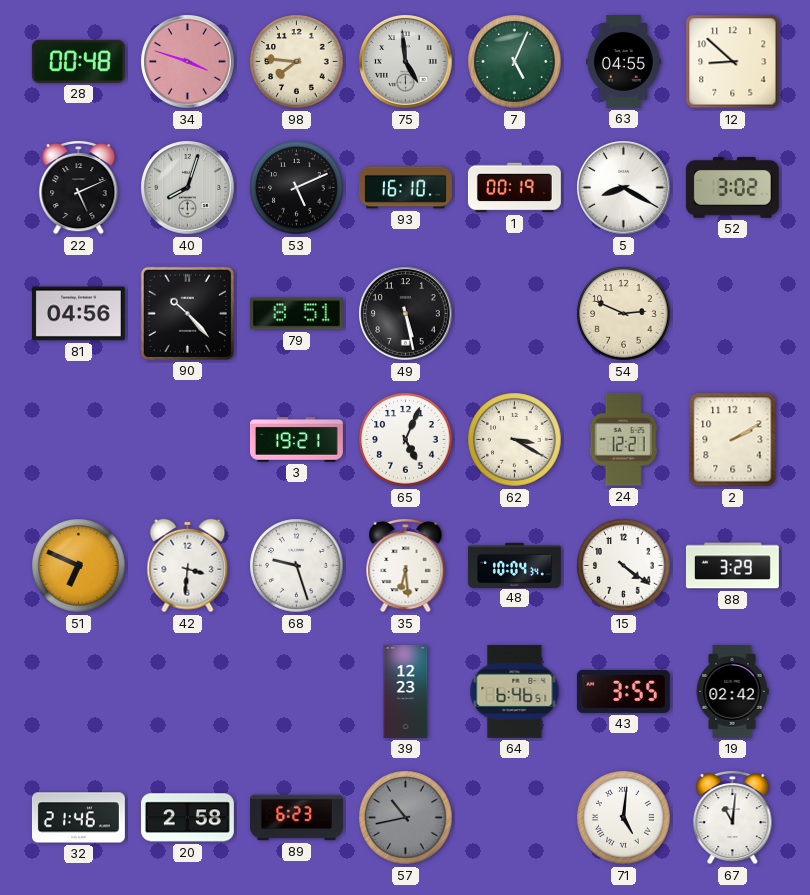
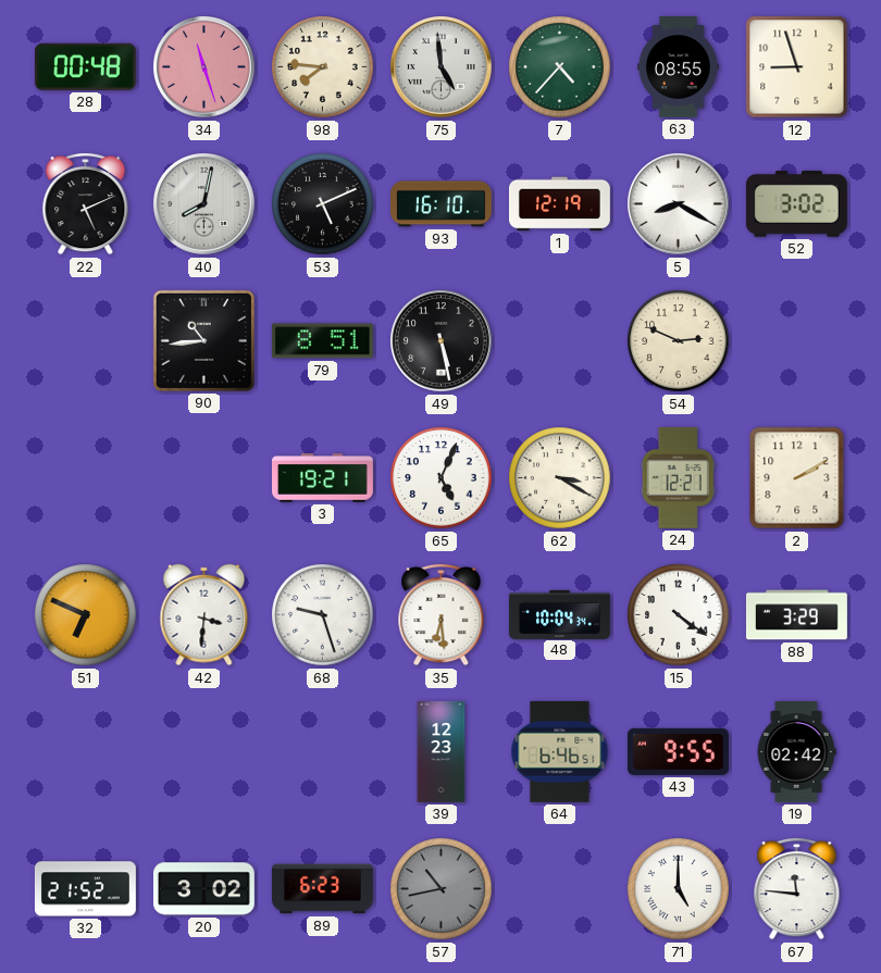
34: 3:48 -> 11:27 (204, 67)
7: 5:04 -> 4:37 (560, 67)
63: 04:55 -> 08:55 (678, 66)
12: 8:52 -> 8:57 (797, 67)
40: 8:03 -> 8:02 (204, 204)
1: 00:19 -> 12:19 (559, 204)
81: 04:56 -> none (78, 314)
90: 10:23 -> 10:44 (203, 340)
43: 3:55 -> 9:55 (678, 751)
32: 21:46 -> 21:52 (85, 889)
20: 2:58 -> 3:02 (203, 889)
71: 5:01 -> 5:00 (679, 889)
67: 11:01 -> 11:46 (797, 888)
